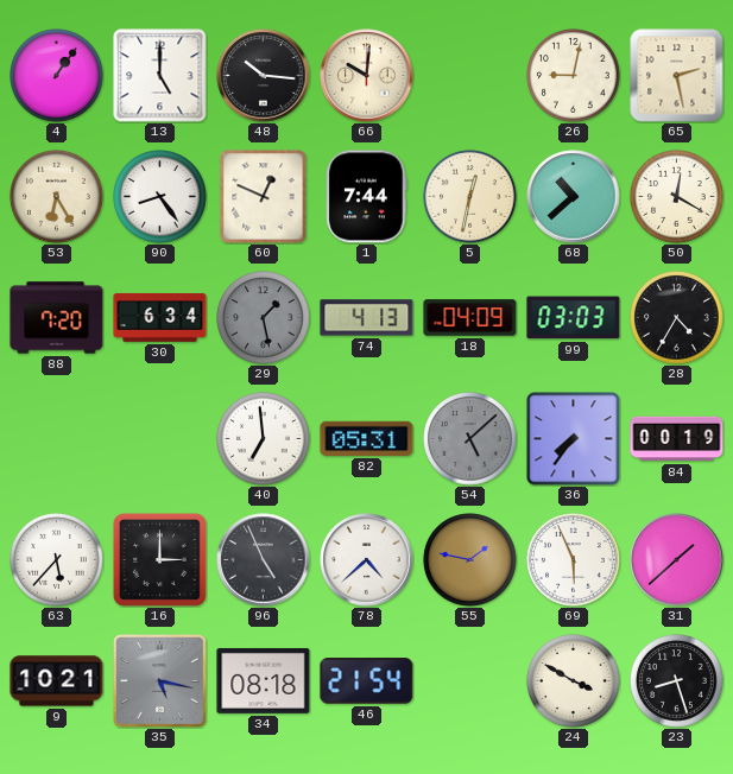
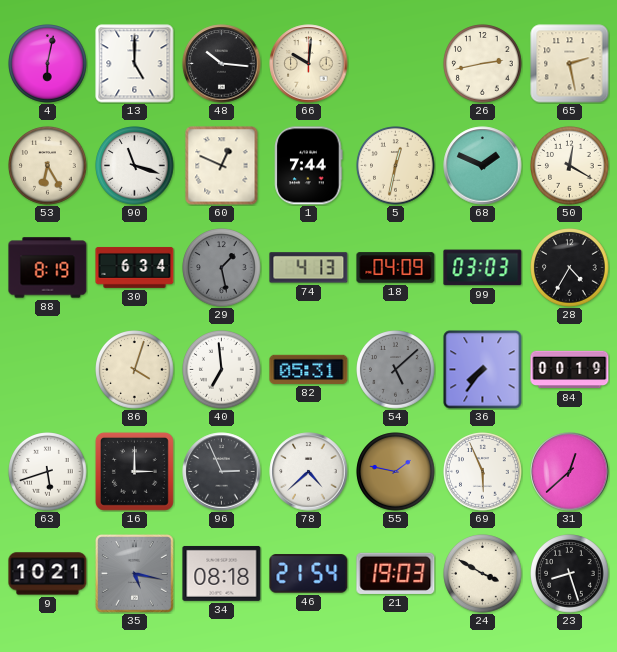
4: 1:06 -> 6:02 (48, 64)
26: 9:02 -> 2:43 (483, 64)
90: 8:24 -> 11:18 (135, 166)
68: 10:38 -> 1:49 (483, 166)
88: 7:20 -> 8:19 (48, 268)
86: none -> 4:03 (135, 370)
63: 5:37 -> 5:42 (48, 472)
96: 4:56 -> 2:56 (222, 472)
31: 1:38 -> 12:38 (570, 472)
21: none -> 19:03 (396, 573)
